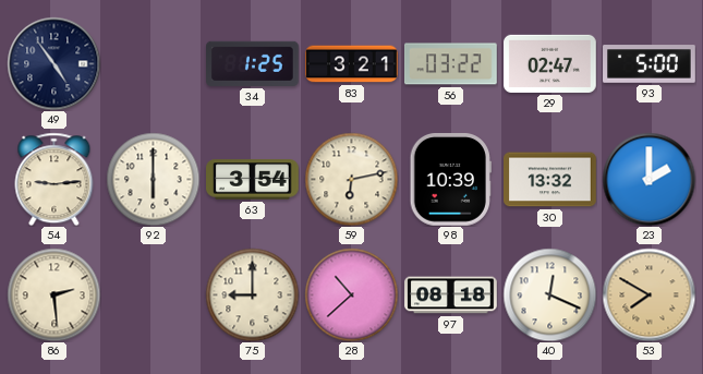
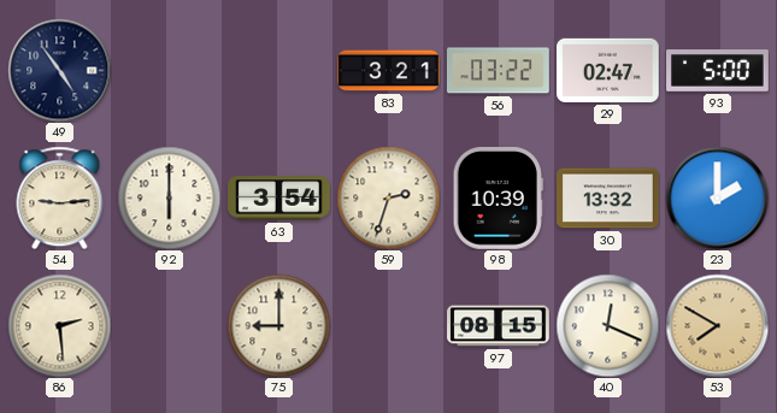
34: 1:25 -> none (253, 63)
59: 6:13 -> 2:33 (388, 197)
28: 10:38 -> none (351, 294)
97: 08:18 -> 08:15 (499, 326)
